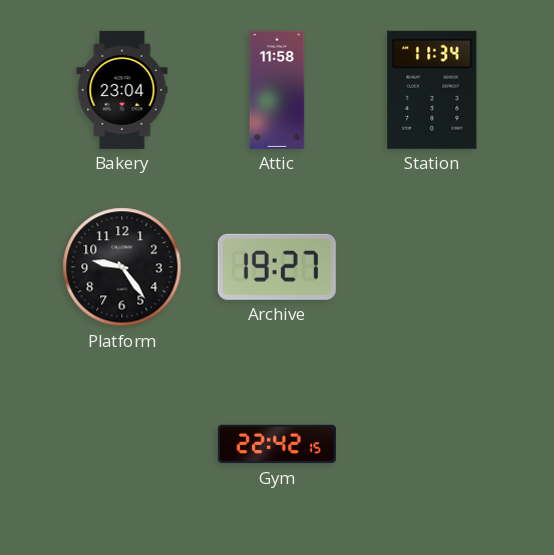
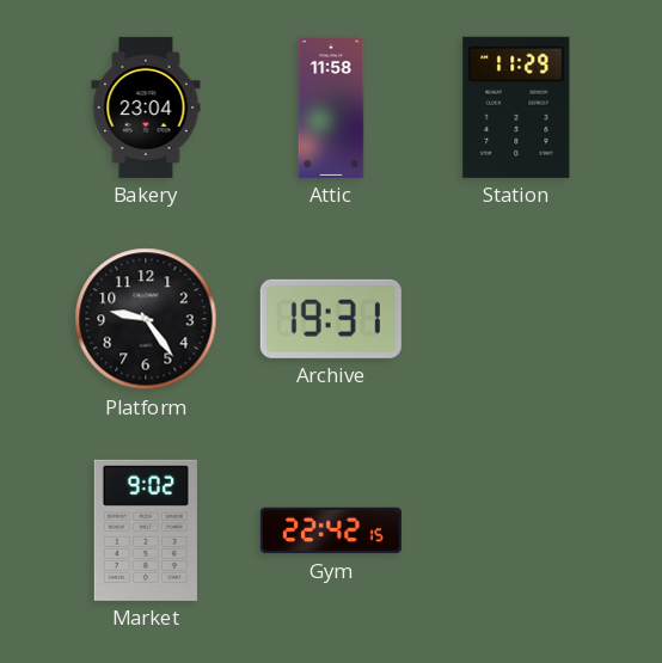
Station: 11:34 -> 11:29 (516, 108)
Archive: 19:27 -> 19:31 (331, 319)
Market: none -> 9:02 (146, 530)
